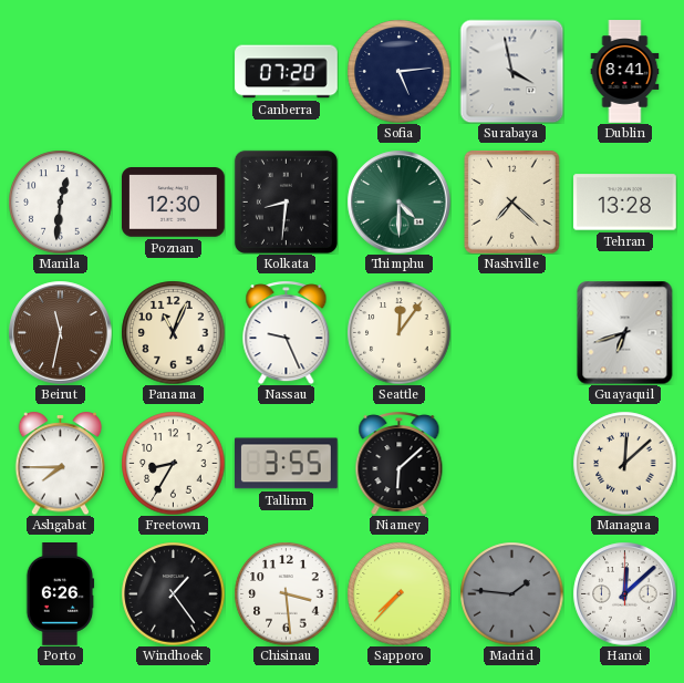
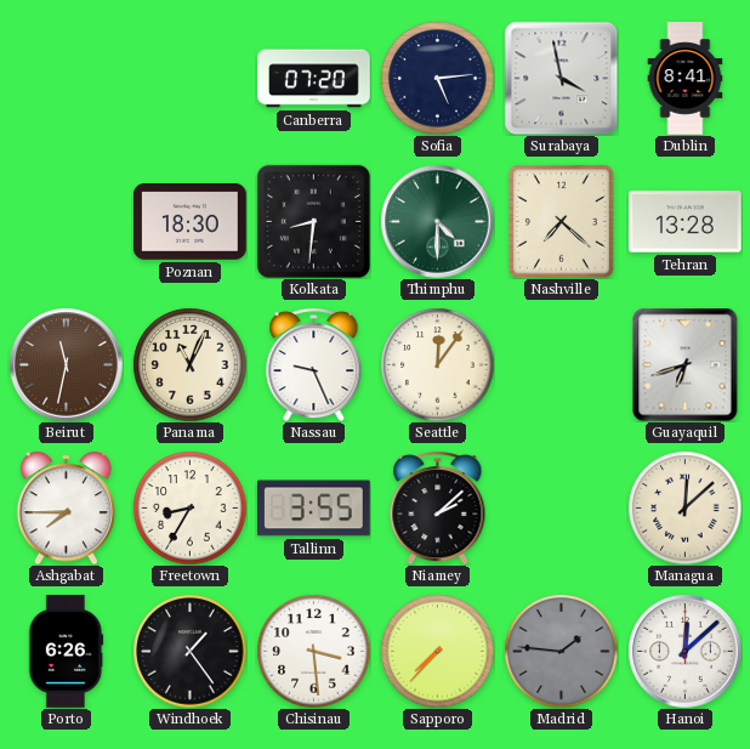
Manila: 12:31 -> none (60, 201)
Poznan: 12:30 -> 18:30 (191, 222)
Niamey: 6:08 -> 2:08 (438, 509)
